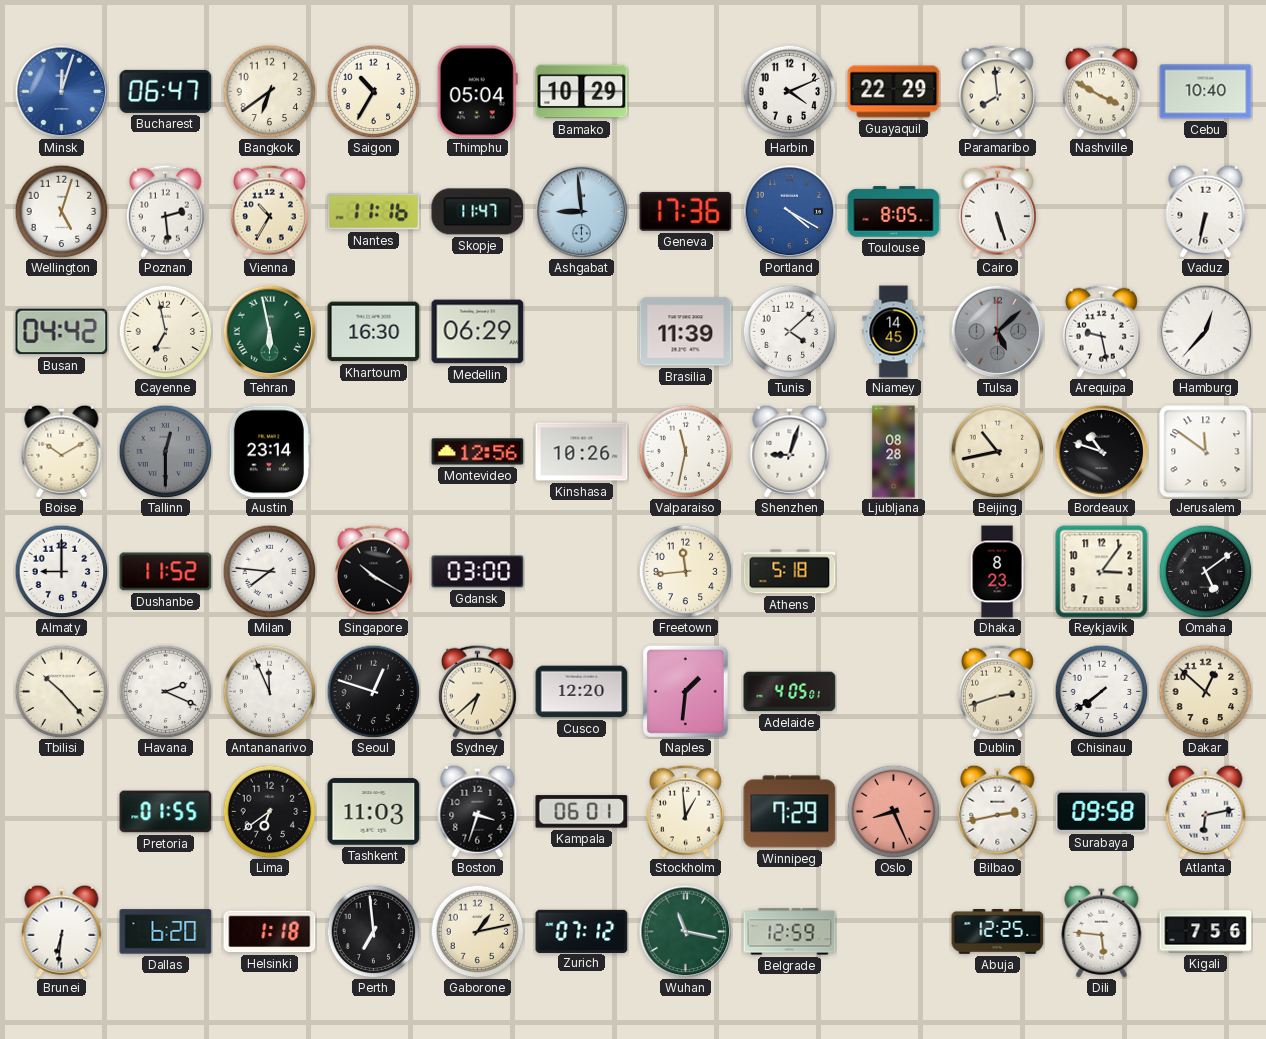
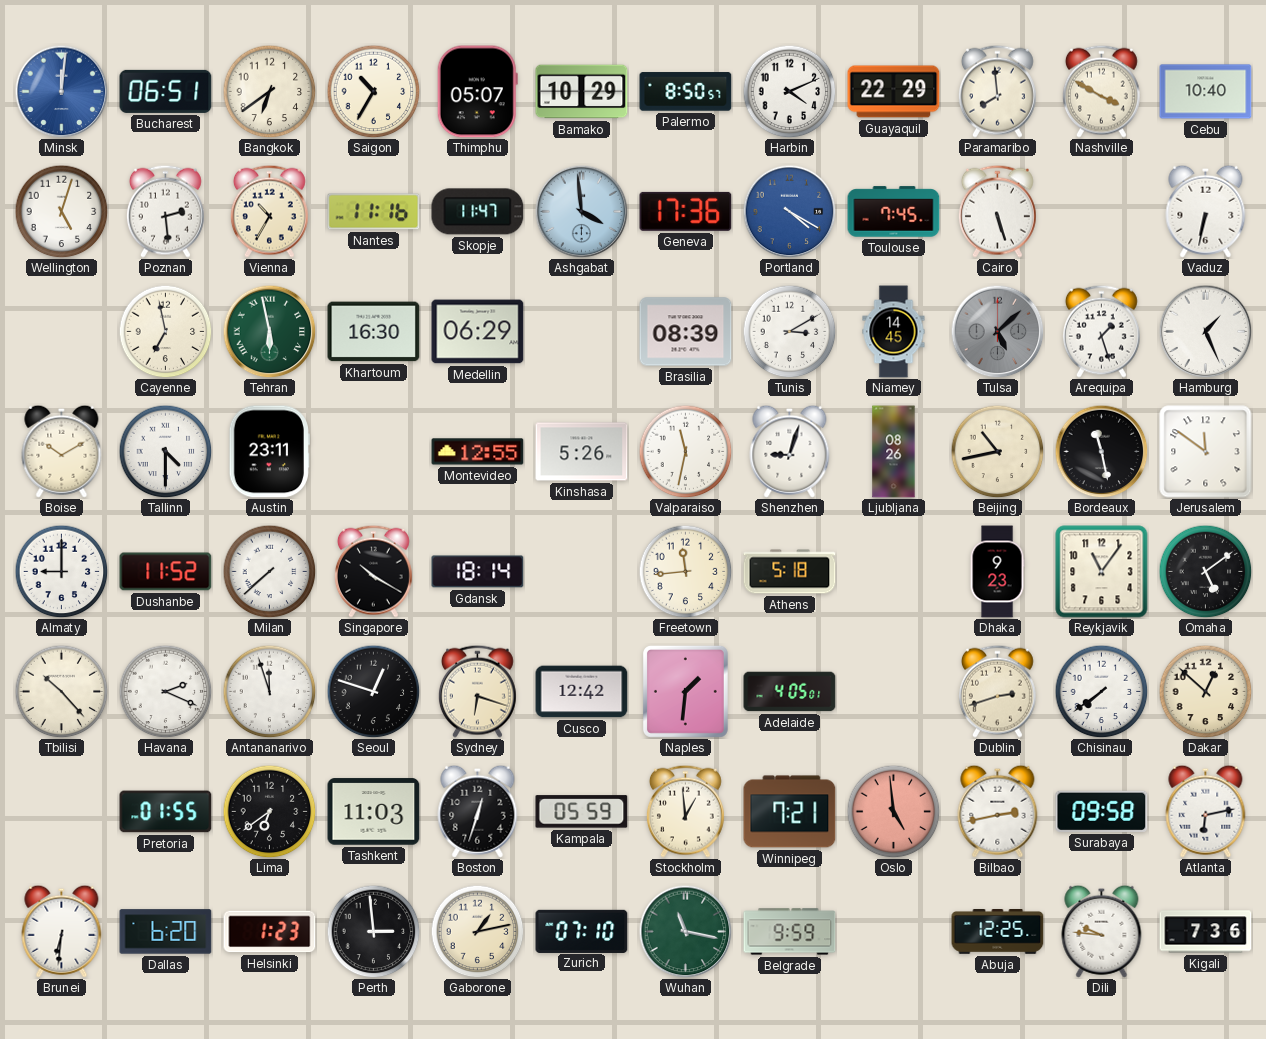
Minsk: 12:03 -> 12:01 (61, 91)
Bucharest: 06:47 -> 06:51 (166, 91)
Thimphu: 05:04 -> 05:07 (477, 92)
Palermo: none -> 8:50 (686, 92)
Ashgabat: 8:59 -> 3:59 (581, 211)
Toulouse: 8:05 -> 7:45 (894, 212)
Busan: 04:42 -> none (62, 332)
Brasilia: 11:39 -> 08:39 (686, 332)
Tunis: 4:08 -> 3:10 (789, 331)
Arequipa: 9:28 -> 1:27 (1101, 331)
Hamburg: 12:37 -> 1:26 (1205, 331)
Tallinn: 12:30 -> 4:30 (165, 451)
Tallinn dial: grey -> white (165, 451)
Austin: 23:14 -> 23:11 (269, 452)
Montevideo: 12:56 -> 12:55 (478, 452)
Kinshasa: 10:26 -> 5:26 (582, 452)
Ljubljana: 08:28 -> 08:26 (894, 452)
Bordeaux: 10:48 -> 11:28 (1101, 451)
Milan: 7:46 -> 7:38 (269, 571)
Gdansk: 03:00 -> 18:14 (478, 572)
Dhaka: 8:23 -> 9:23 (997, 572)
Reykjavik: 3:06 -> 11:06 (1102, 572)
Antananarivo: 11:56 -> 11:57 (269, 691)
Sydney: 6:38 -> 6:18 (477, 691)
Cusco: 12:20 -> 12:42 (582, 692)
Boston: 3:33 -> 12:33 (478, 811)
Kampala: 06:01 -> 05:59 (582, 812)
Winnipeg: 7:29 -> 7:21 (790, 812)
Oslo: 8:26 -> 4:59 (893, 811)
Helsinki: 1:18 -> 1:23 (270, 932)
Perth: 6:59 -> 2:59 (373, 931)
Zurich: 07:12 -> 07:10 (582, 931)
Belgrade: 12:59 -> 9:59 (790, 932)
Dili: 5:46 -> 9:46 (1102, 931)
Kigali: 7:56 -> 7:36 (1206, 932)
